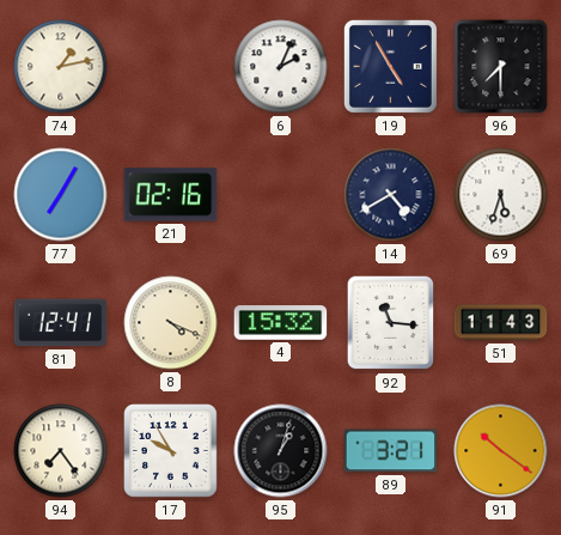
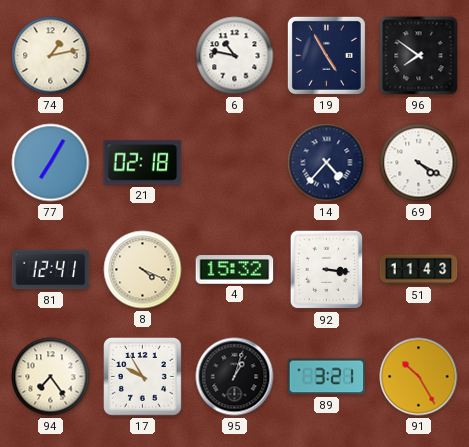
6: 2:04 -> 10:47 (235, 56)
96: 7:30 -> 7:51 (419, 56)
21: 02:16 -> 02:18 (143, 163)
14: 4:40 -> 4:37 (327, 163)
69: 5:33 -> 4:20 (419, 163)
92: 11:16 -> 3:16 (327, 270)
91: 10:21 -> 10:25 (419, 377)
